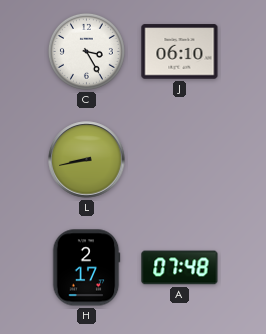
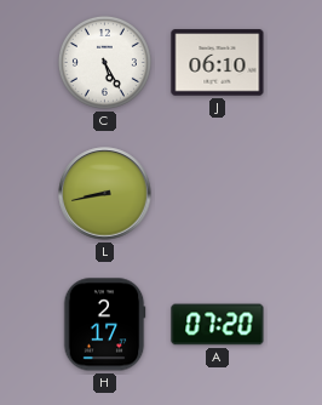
C: 3:25 -> 5:25 (104, 62)
A: 07:48 -> 07:20 (218, 325)
